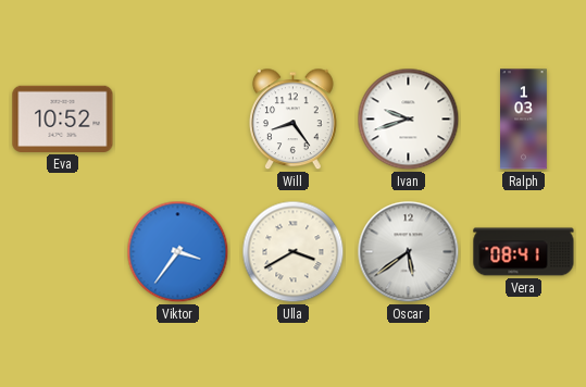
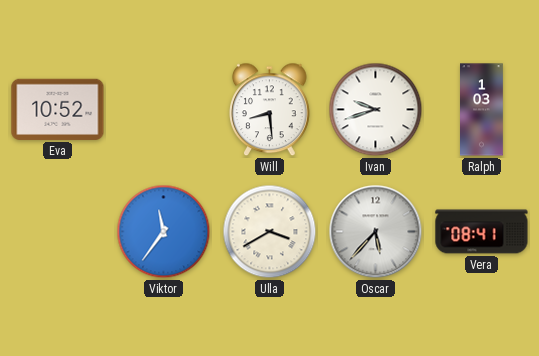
Will: 8:24 -> 8:29 (270, 110)
Viktor: 3:36 -> 11:36 (164, 232)
Oscar: 5:39 -> 5:37 (376, 232)
